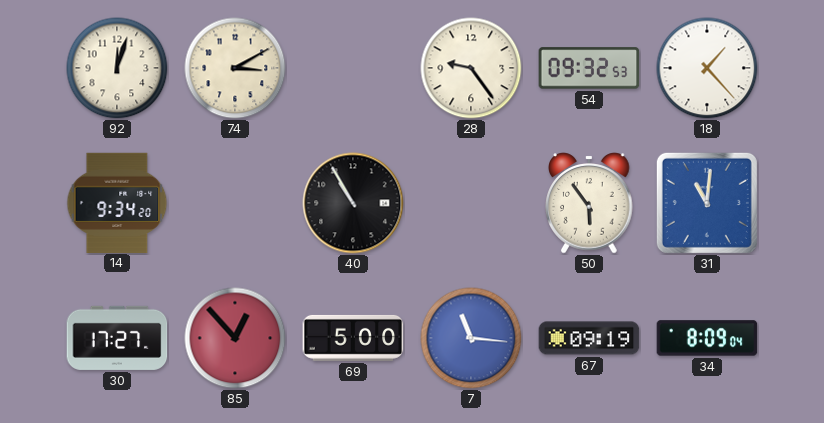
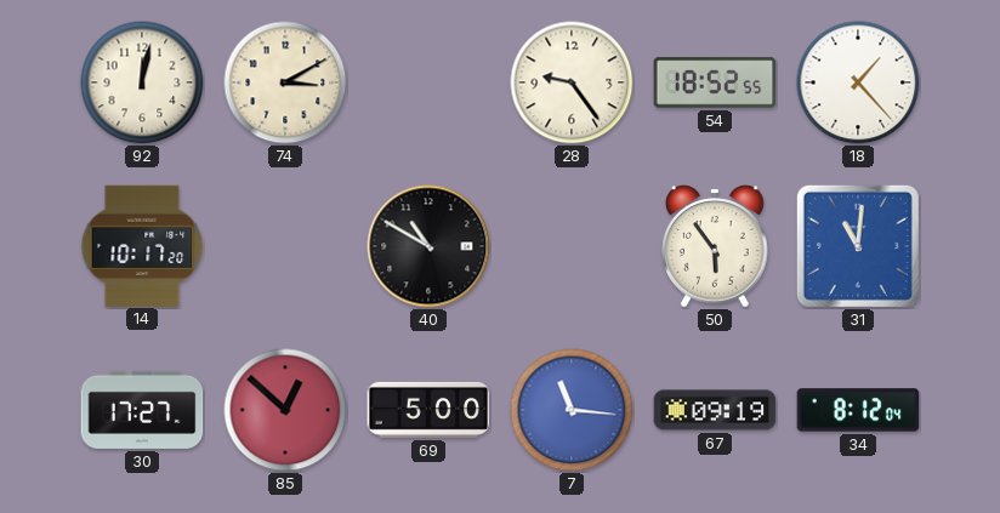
92: 12:03 -> 12:02 (142, 82)
54: 09:32 -> 18:52 (715, 82)
14: 9:34 -> 10:17 (142, 245)
40: 10:55 -> 10:50 (428, 246)
85: 12:53 -> 12:52 (285, 410)
34: 8:09 -> 8:12 (858, 410)
